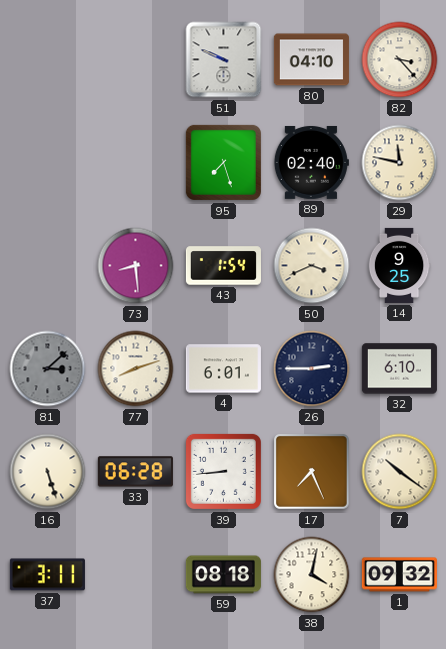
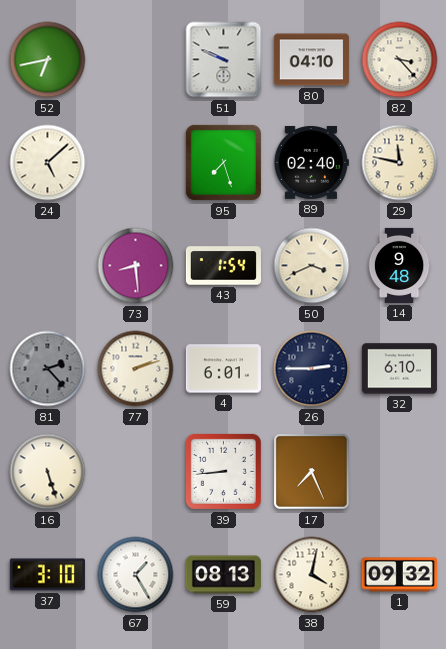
52: none -> 6:43 (48, 60)
24: none -> 5:08 (48, 163)
14: 9:25 -> 9:48 (399, 265)
81: 3:08 -> 2:23 (48, 369)
77: 8:12 -> 2:12 (136, 369)
33: 06:28 -> none (135, 472)
7: 10:21 -> none (400, 472)
37: 3:11 -> 3:10 (47, 575)
67: none -> 1:25 (136, 575)
59: 08:18 -> 08:13 (223, 575)
